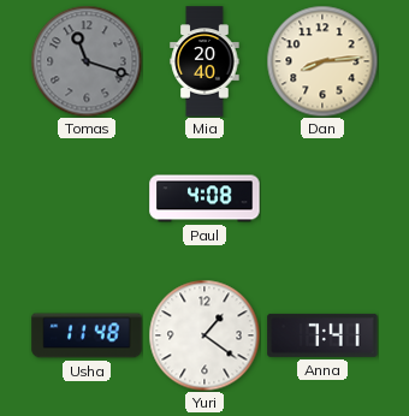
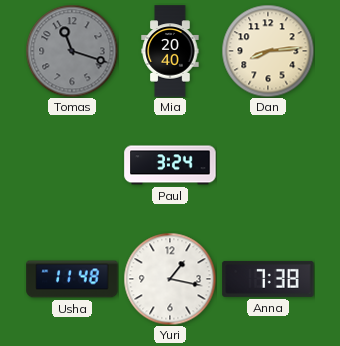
Paul: 4:08 -> 3:24 (170, 165)
Yuri: 1:21 -> 1:17 (170, 279)
Anna: 7:41 -> 7:38 (268, 279)
